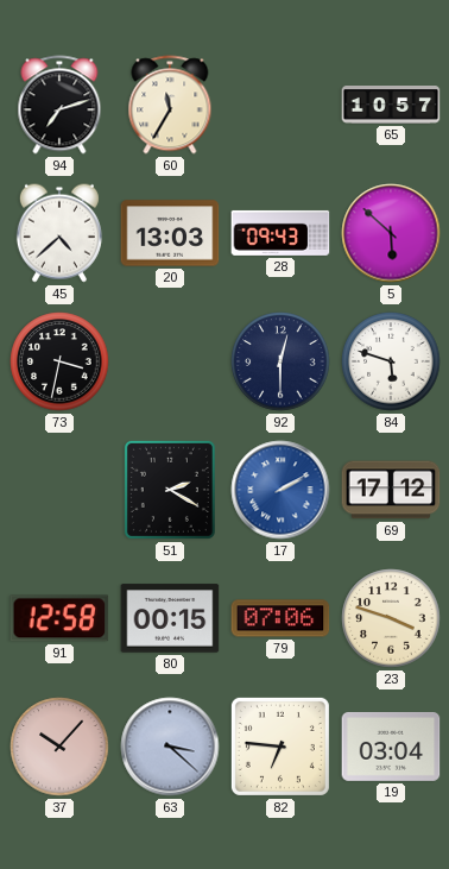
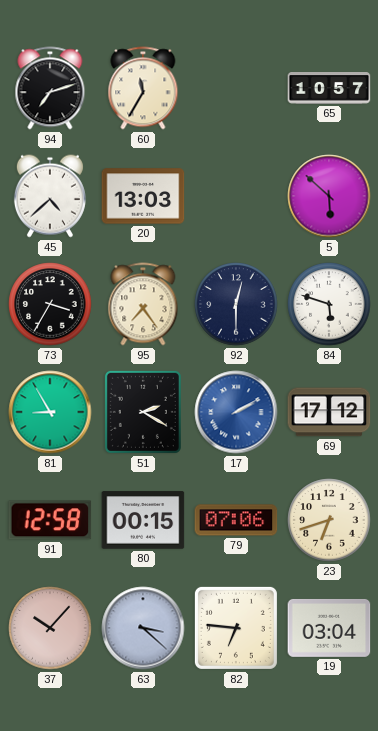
28: 09:43 -> none (280, 233)
73: 3:32 -> 3:35 (50, 304)
95: none -> 7:24 (143, 304)
81: none -> 8:55 (50, 412)
23: 3:48 -> 6:42 (329, 520)
